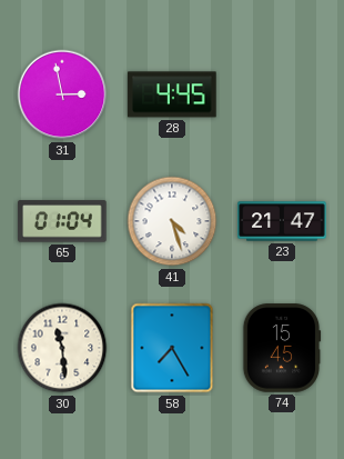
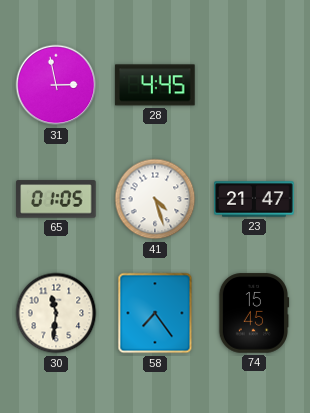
65: 01:04 -> 01:05 (56, 199)
30: 11:29 -> 11:31 (56, 313)
58: 7:25 -> 7:24 (155, 313)
